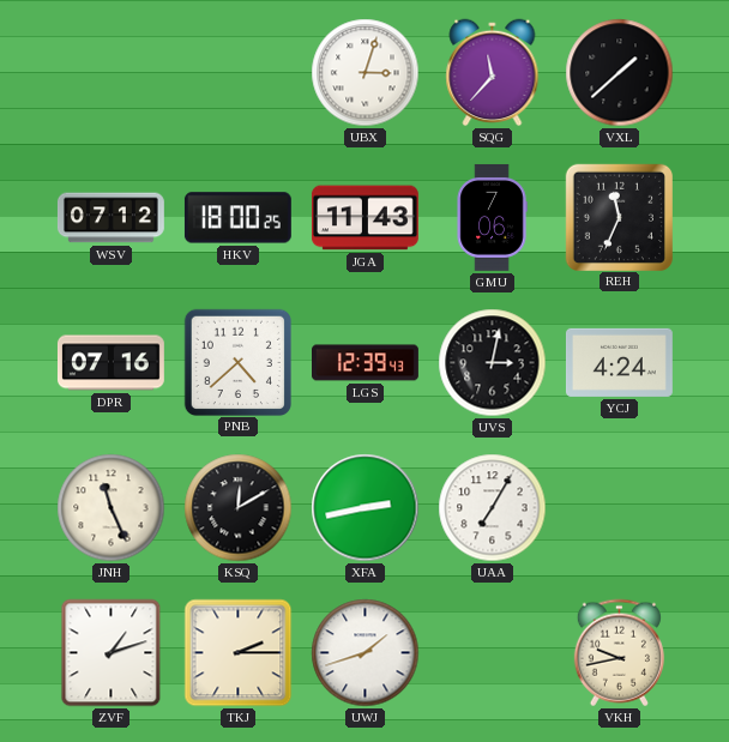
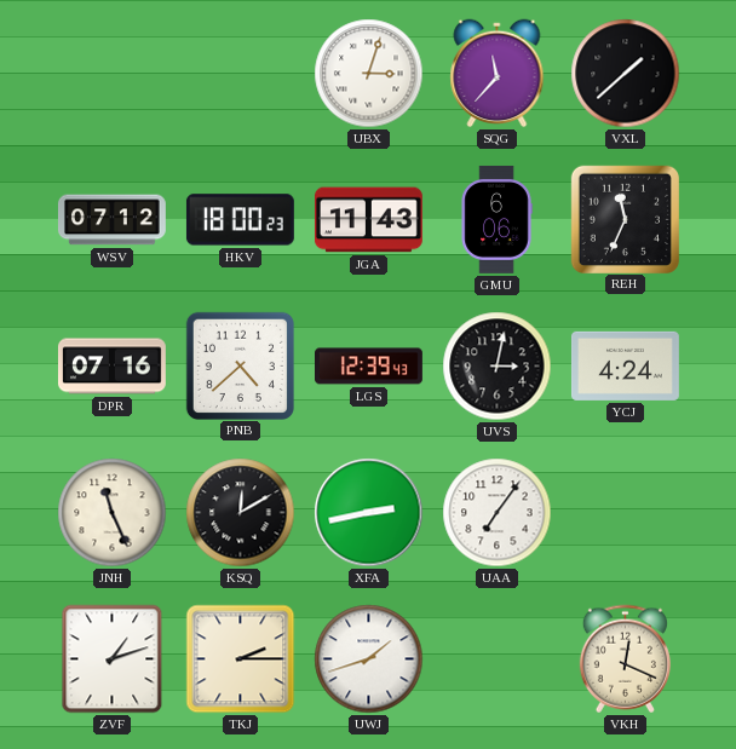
HKV: 18:00:25 -> 18:00:23 (240, 220)
GMU: 7:06 -> 6:06 (496, 219)
UAA: 7:05 -> 7:06 (498, 513)
VKH: 9:43 -> 12:19 (625, 659)
